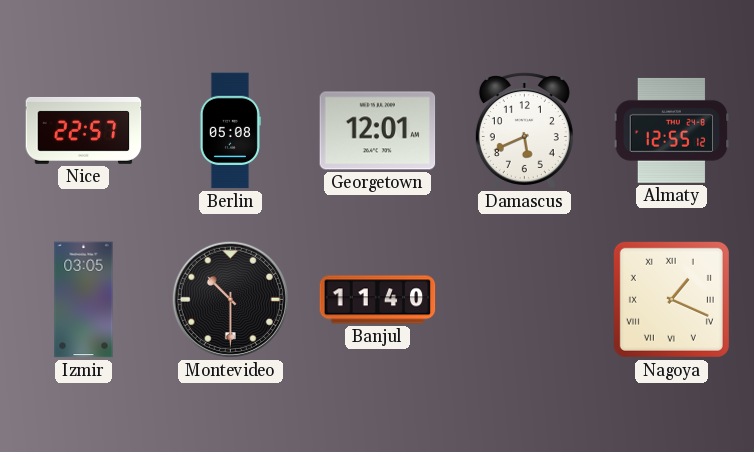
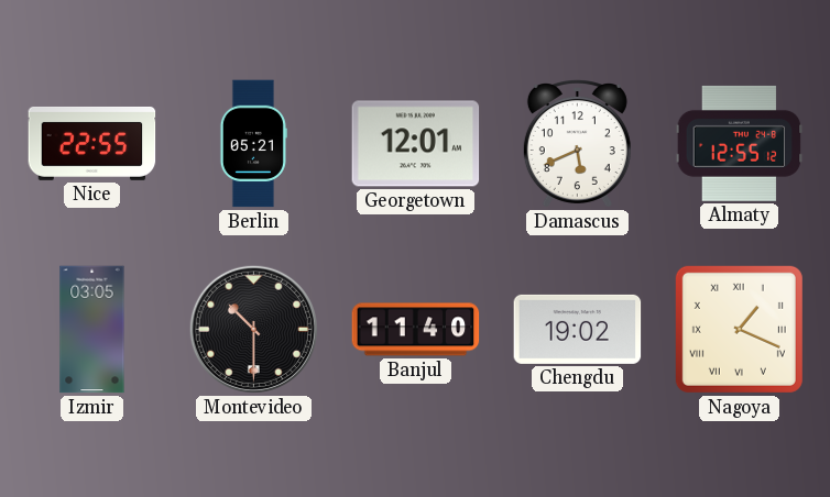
Nice: 22:57 -> 22:55 (92, 143)
Berlin: 05:08 -> 05:21 (253, 144)
Chengdu: none -> 19:02 (578, 329)
